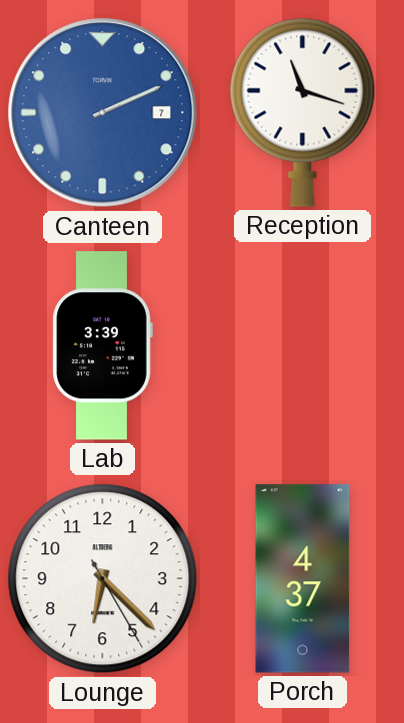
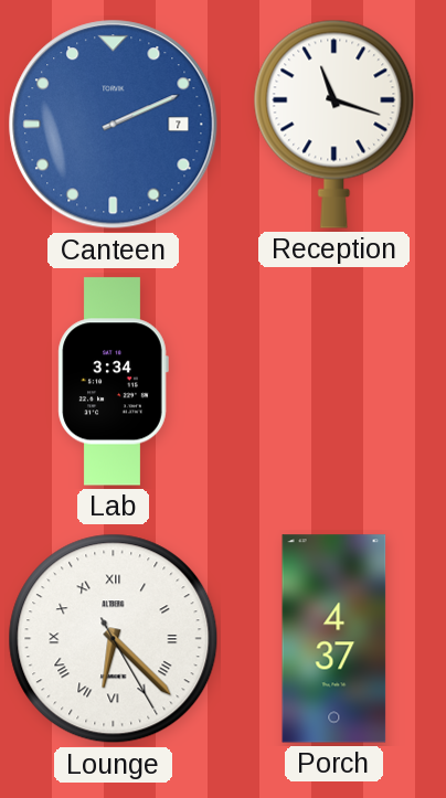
Lab: 3:39 -> 3:34 (113, 382)
Lounge numerals: Arabic -> Roman (114, 639)
